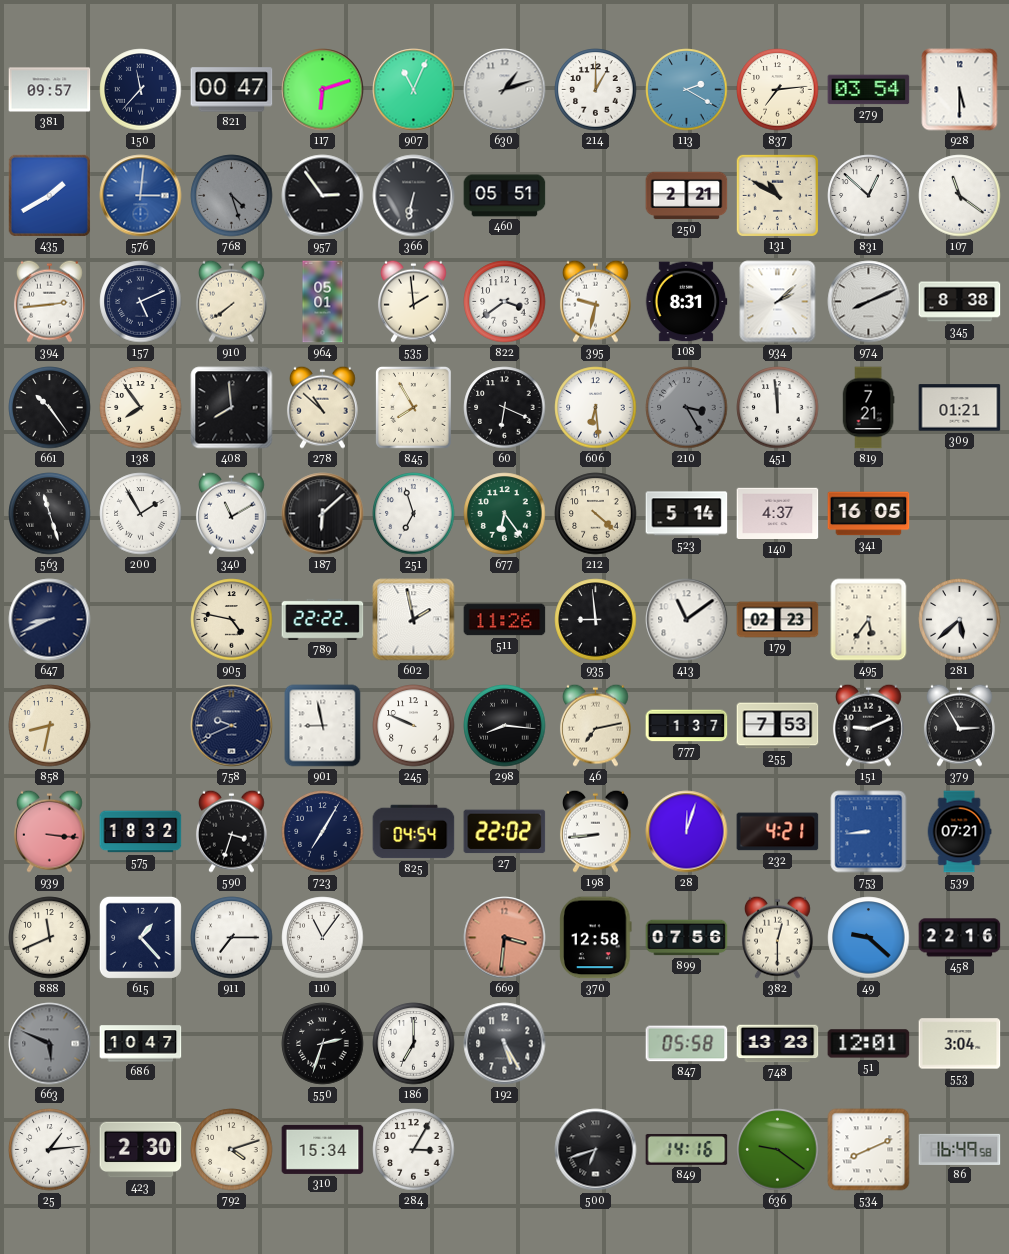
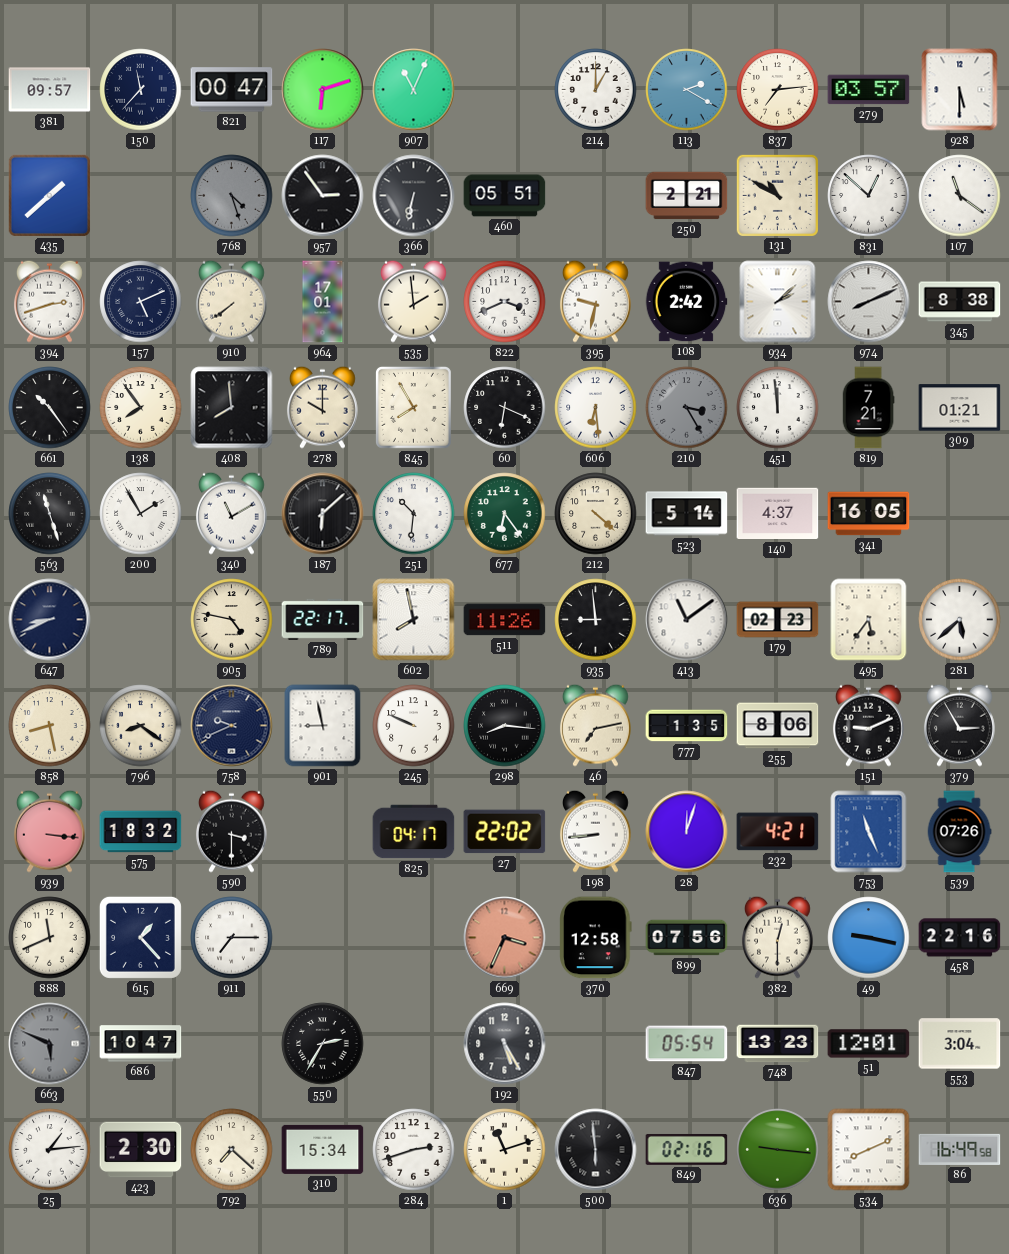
630: 1:12 -> none (505, 90)
279: 03:54 -> 03:57 (869, 90)
435: 1:40 -> 1:38 (49, 195)
576: 3:01 -> none (141, 196)
394: 2:44 -> 2:42 (50, 301)
964: 05:01 -> 17:01 (323, 302)
822: 3:39 -> 3:41 (505, 302)
108: 8:31 -> 2:42 (686, 302)
278: 10:52 -> 10:00 (323, 407)
251: 6:57 -> 10:31 (414, 514)
789: 22:22 -> 22:17 (323, 619)
602: 1:58 -> 7:58 (414, 620)
858: 8:32 -> 8:28 (50, 726)
796: none -> 8:21 (141, 726)
777: 1:37 -> 1:35 (687, 726)
255: 7:53 -> 8:06 (778, 726)
590: 3:33 -> 3:30 (232, 831)
723: 7:05 -> none (323, 832)
825: 04:54 -> 04:17 (414, 832)
753: 8:44 -> 11:26 (869, 832)
539: 07:21 -> 07:26 (959, 832)
110: 11:06 -> none (323, 938)
669: 3:31 -> 3:34 (505, 938)
49: 9:22 -> 9:17 (869, 938)
550: 2:33 -> 2:35 (323, 1044)
186: 7:00 -> none (414, 1044)
847: 05:58 -> 05:54 (687, 1044)
792: 4:12 -> 7:22 (232, 1150)
284: 3:05 -> 2:42 (414, 1150)
1: none -> 11:12 (505, 1150)
500: 6:42 -> 5:59 (596, 1150)
849: 14:16 -> 02:16 (687, 1150)
636: 9:21 -> 9:16 (778, 1150)
